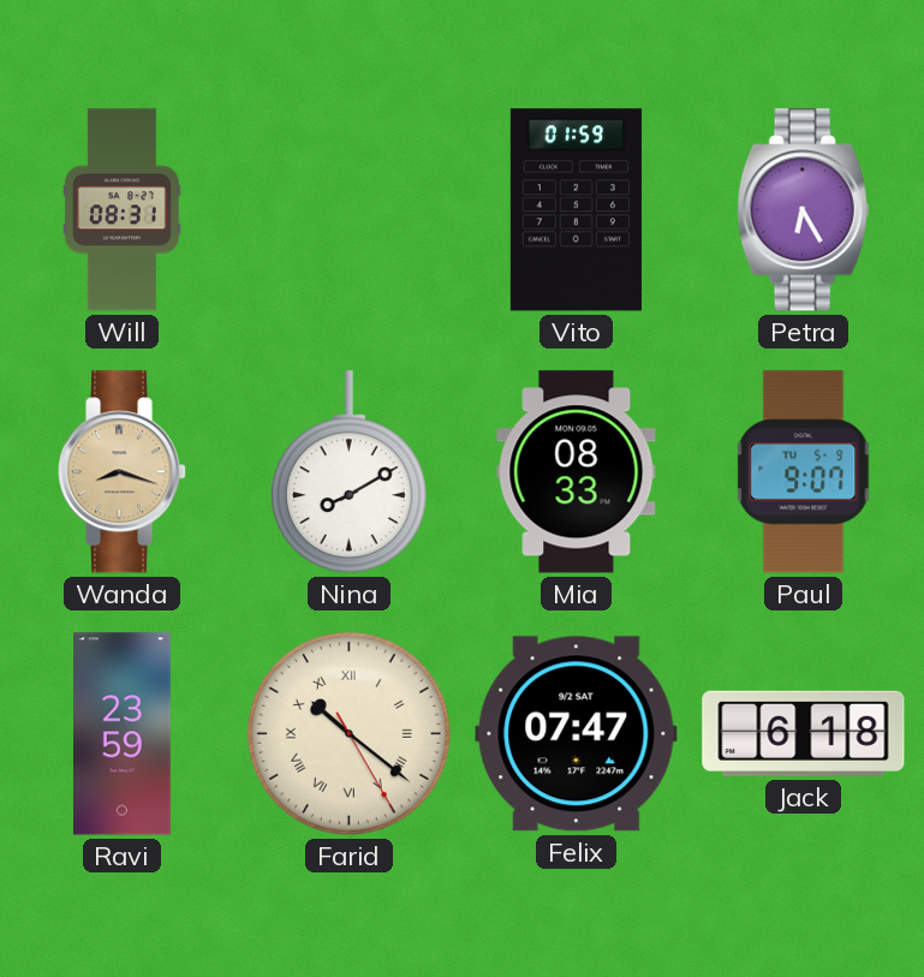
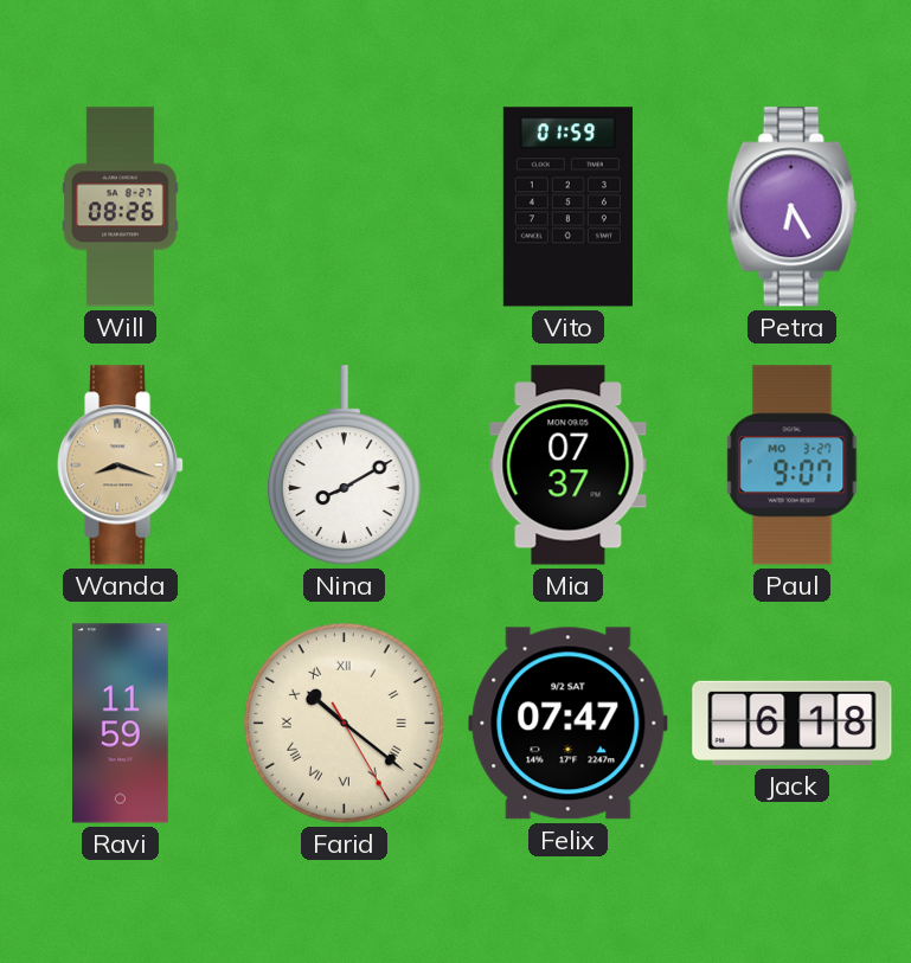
Will: 08:31 -> 08:26 (120, 207)
Mia: 08:33 -> 07:37 (569, 466)
Paul date: TU 5-9 -> MO 3-27 (793, 466)
Ravi: 23:59 -> 11:59 (121, 724)
